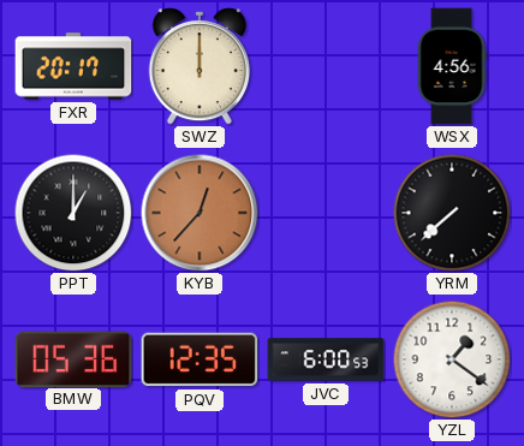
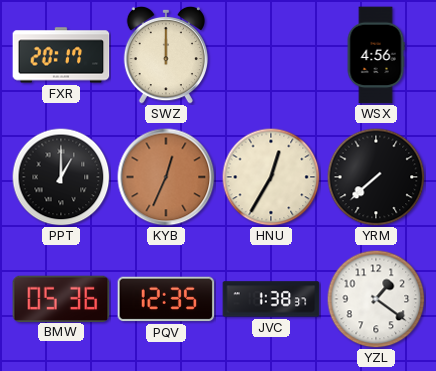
KYB: 12:37 -> 12:34 (166, 177)
HNU: none -> 12:35 (271, 177)
JVC: 6:00 -> 1:38 (271, 299)
